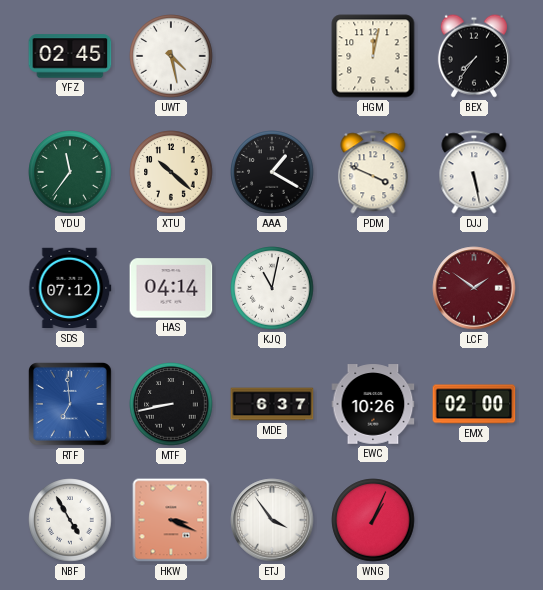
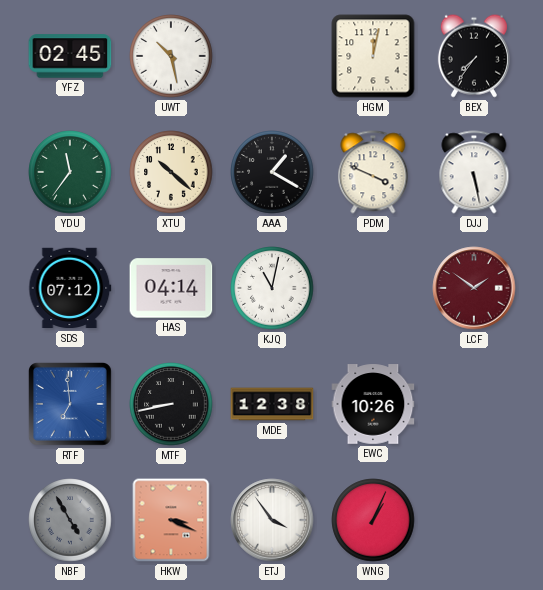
UWT: 4:28 -> 10:28 (171, 56)
MDE: 6:37 -> 12:38 (272, 404)
EMX: 02:00 -> none (474, 404)
NBF dial: white -> grey (70, 520)
